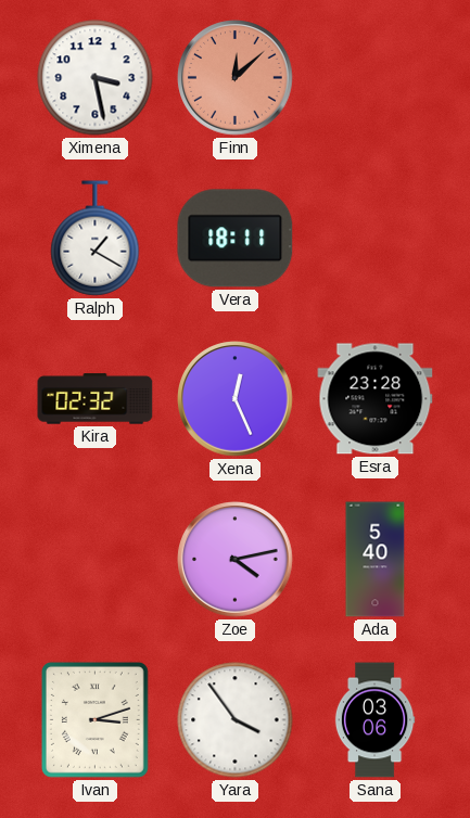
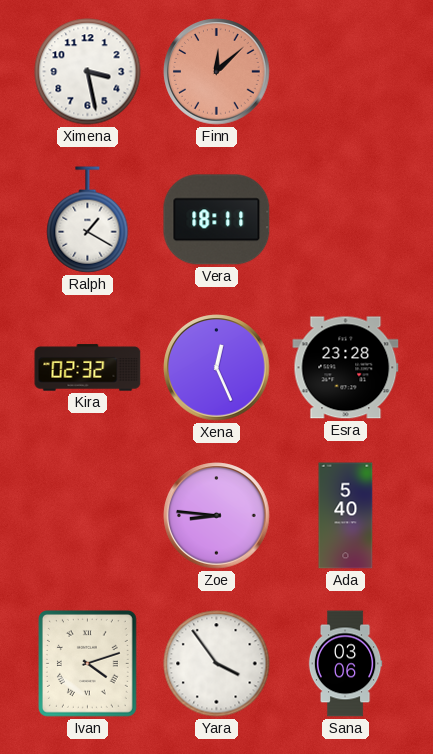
Zoe: 4:13 -> 8:46 (217, 516)
Ivan: 3:12 -> 4:12 (87, 663)
